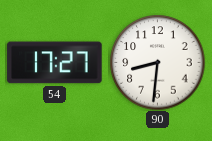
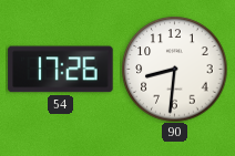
54: 17:27 -> 17:26 (61, 70)
